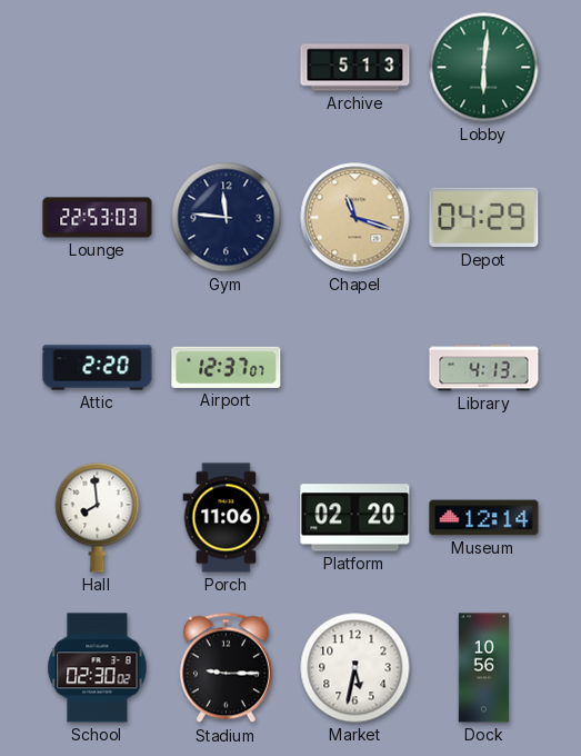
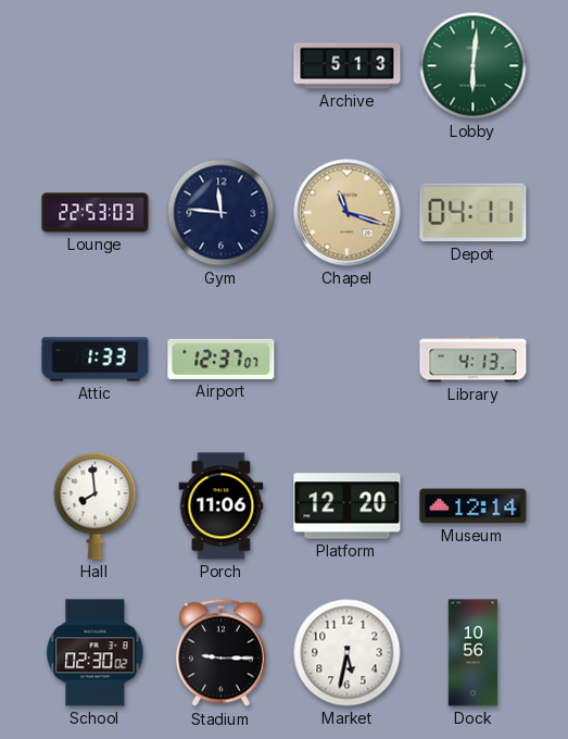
Depot: 04:29 -> 04:11 (474, 213)
Attic: 2:20 -> 1:33 (96, 360)
Platform: 02:20 -> 12:20 (348, 506)
